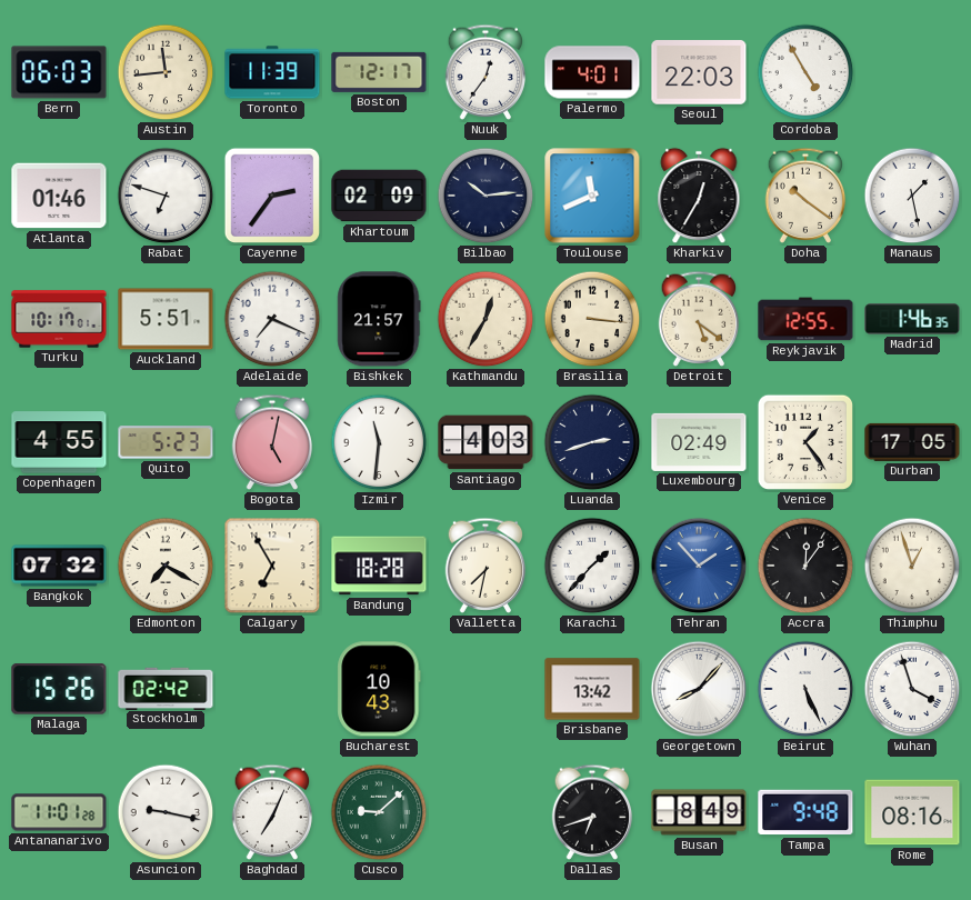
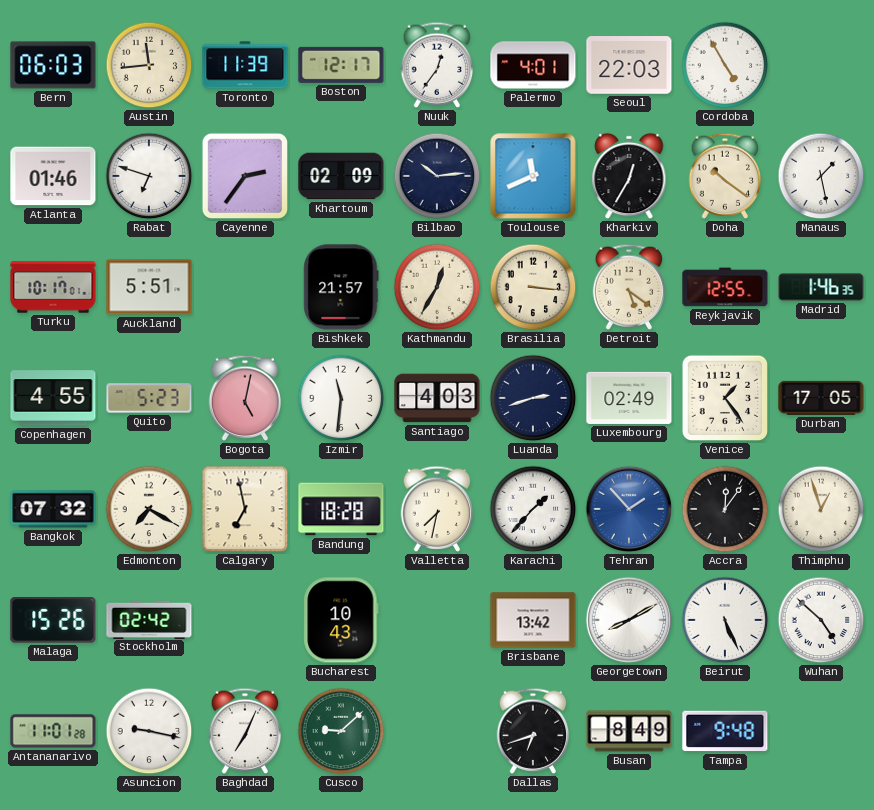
Adelaide: 7:19 -> none (272, 319)
Calgary: 6:55 -> 6:58 (245, 509)
Georgetown: 8:07 -> 8:10 (629, 620)
Wuhan: 3:57 -> 4:52 (821, 620)
Rome: 08:16 -> none (912, 812)
